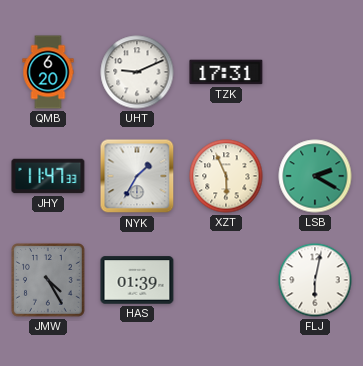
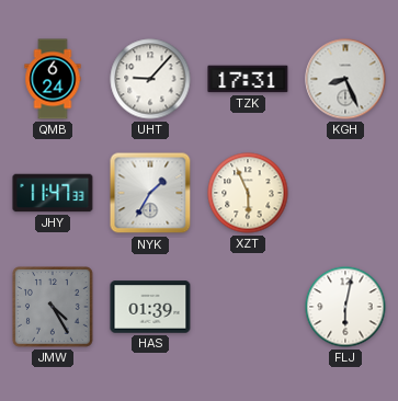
QMB: 6:20 -> 6:24 (53, 79)
UHT: 9:11 -> 9:07 (150, 79)
KGH: none -> 8:26 (345, 79)
LSB: 2:20 -> none (315, 176)
